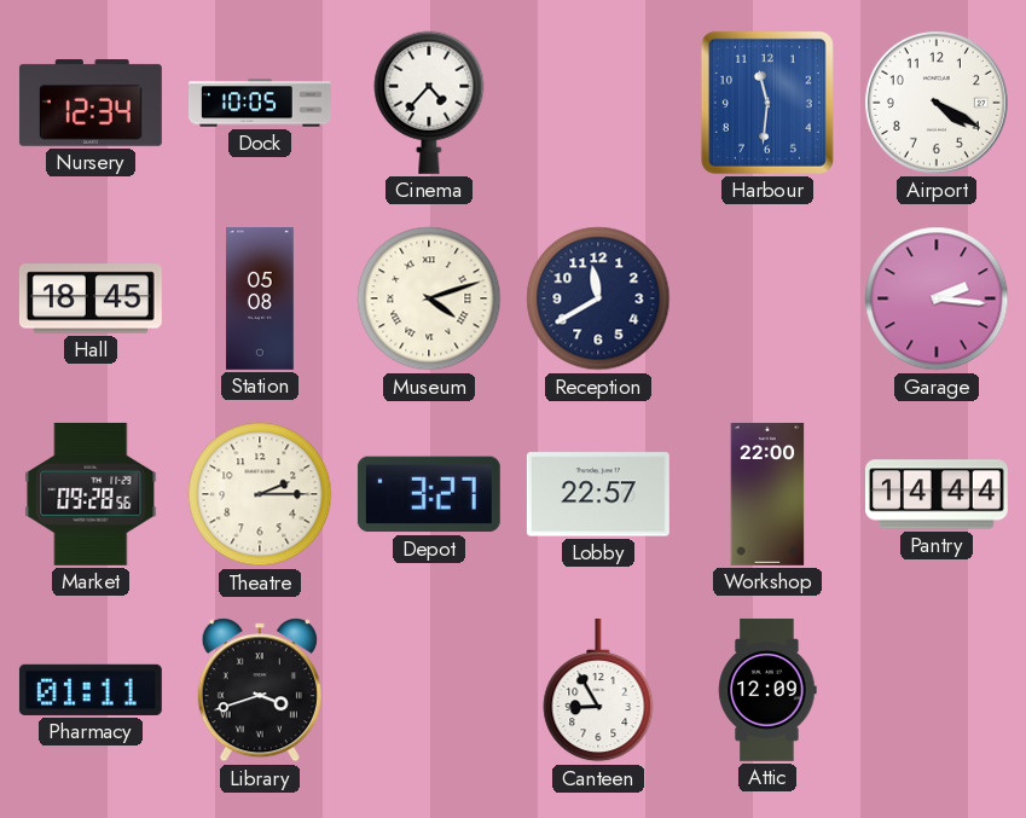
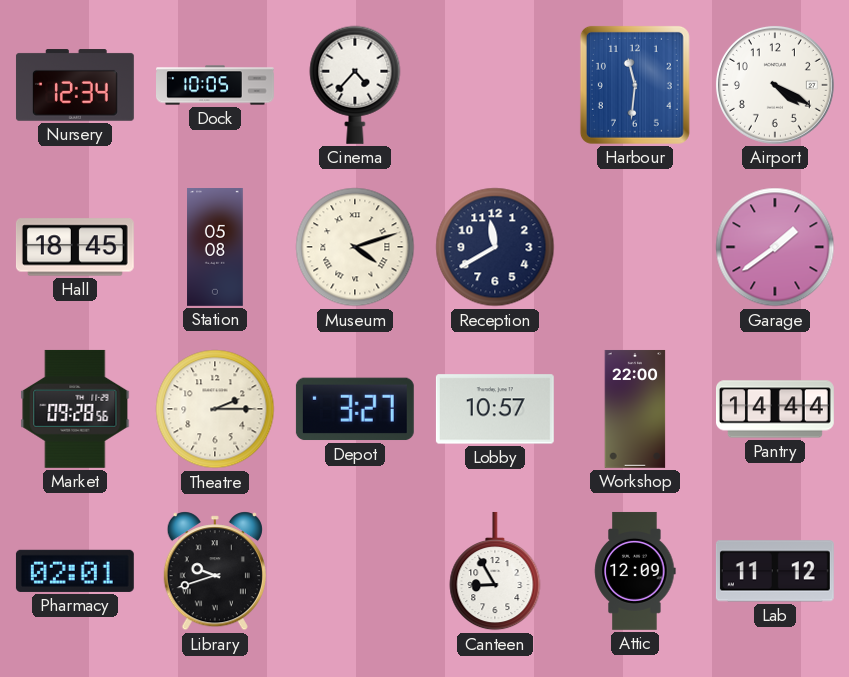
Garage: 2:16 -> 1:39 (775, 247)
Lobby: 22:57 -> 10:57 (495, 409)
Pharmacy: 01:11 -> 02:01 (75, 571)
Library: 3:42 -> 9:42 (215, 571)
Lab: none -> 11:12 (775, 571)
